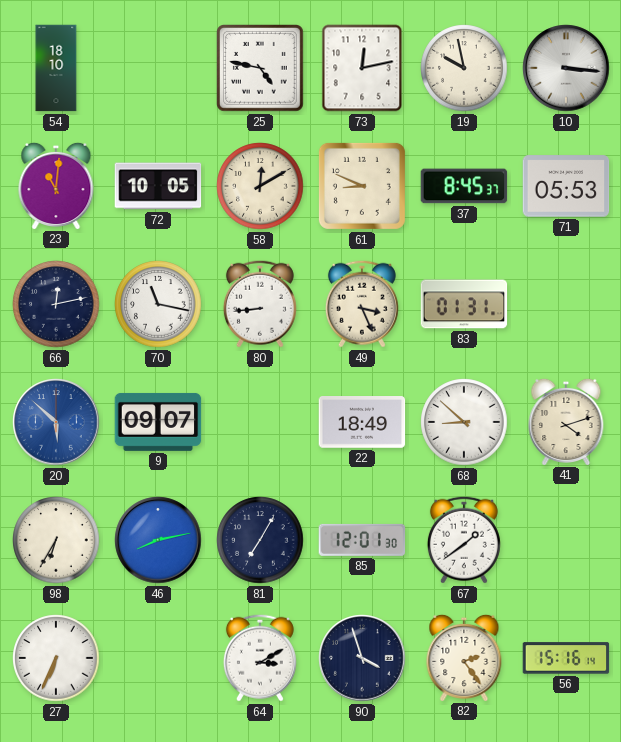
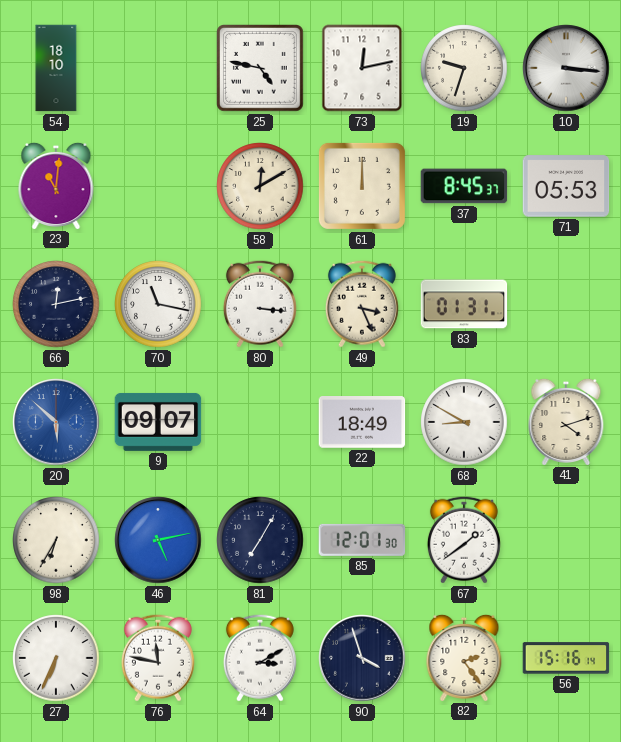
19: 9:58 -> 9:33 (464, 68)
72: 10:05 -> none (158, 186)
61: 8:49 -> 12:00 (362, 186)
80: 8:44 -> 3:16 (260, 304)
68: 8:52 -> 8:50 (464, 422)
46: 8:13 -> 5:13 (158, 540)
76: none -> 11:47 (158, 658)
